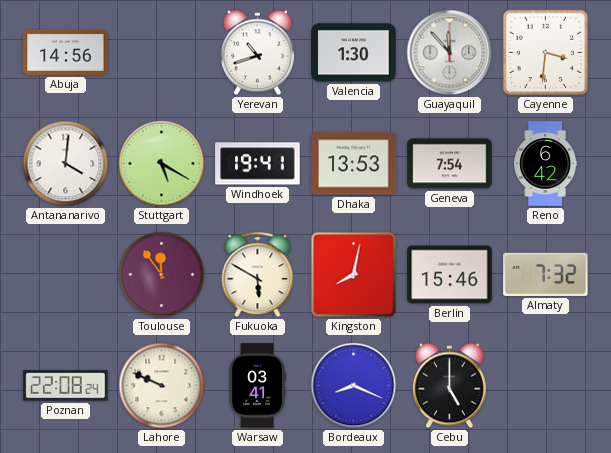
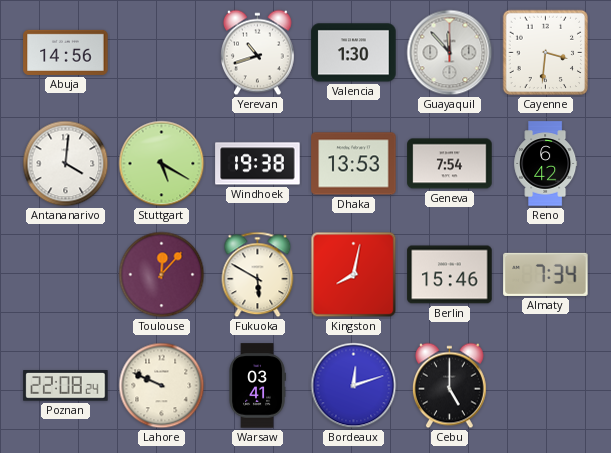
Windhoek: 19:41 -> 19:38 (258, 164)
Toulouse: 11:54 -> 12:07 (162, 275)
Almaty: 7:32 -> 7:34 (546, 274)
Bordeaux: 8:19 -> 12:12 (354, 386)
